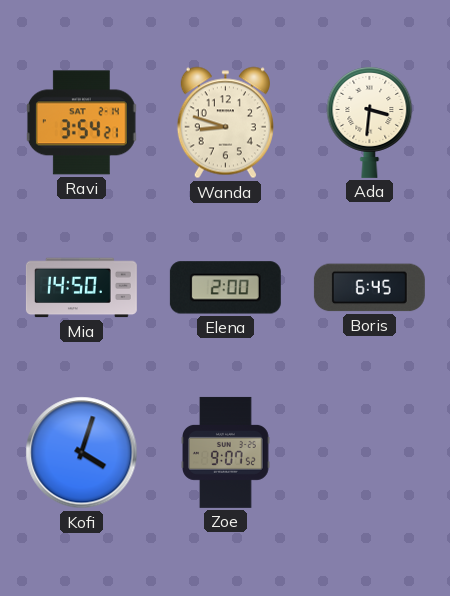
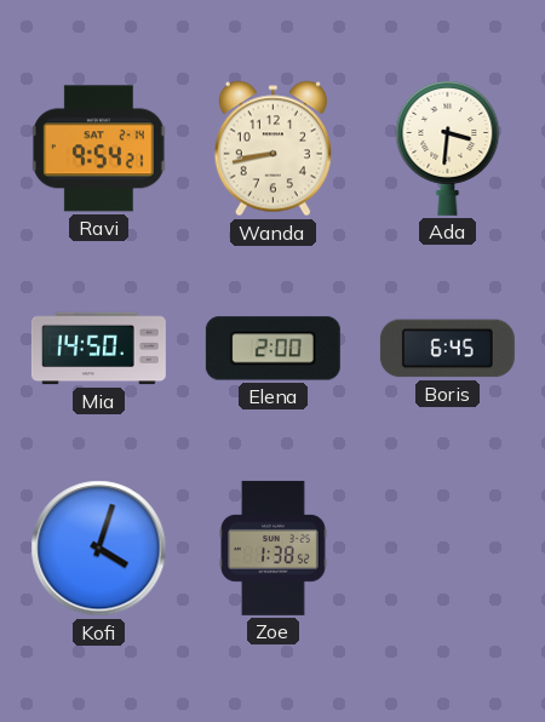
Ravi: 3:54 -> 9:54 (98, 149)
Wanda: 8:48 -> 8:43 (272, 149)
Zoe: 9:07 -> 1:38 (274, 548)
